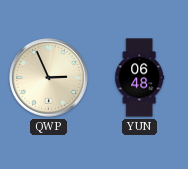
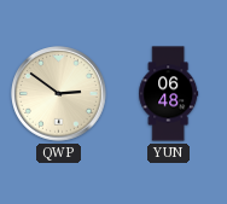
QWP: 2:56 -> 2:51 (59, 94)
